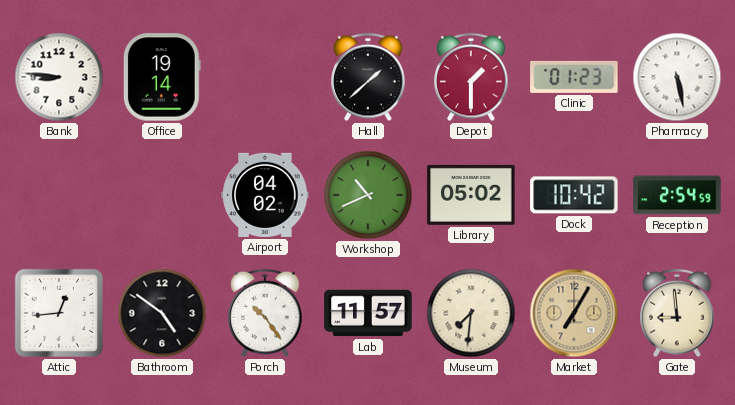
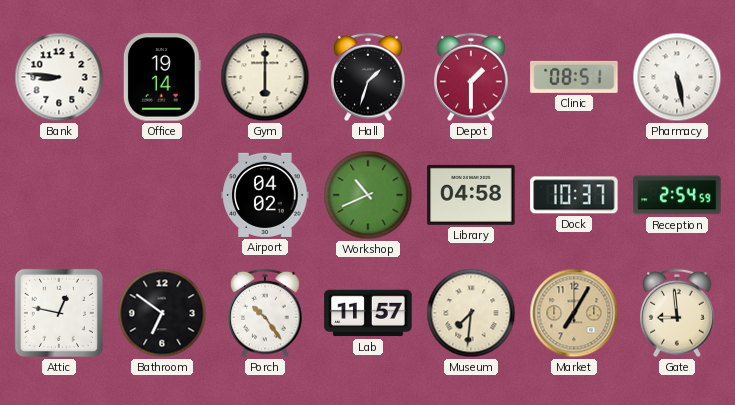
Gym: none -> 6:00 (265, 77)
Hall: 1:38 -> 1:33 (368, 77)
Clinic: 01:23 -> 08:51 (574, 77)
Library: 05:02 -> 04:58 (471, 195)
Dock: 10:42 -> 10:37 (574, 195)
Attic: 12:44 -> 12:47 (59, 313)
Bathroom: 4:51 -> 6:51 (162, 313)
